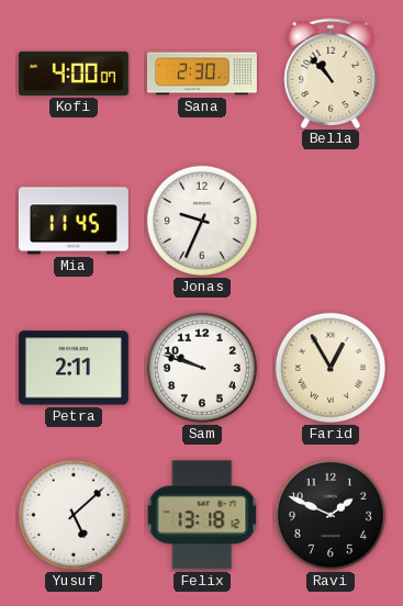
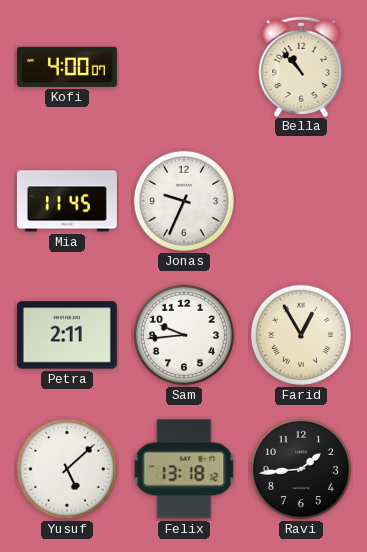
Sana: 2:30 -> none (202, 74)
Sam: 9:48 -> 9:44 (184, 335)
Ravi: 1:49 -> 1:44 (301, 469)
